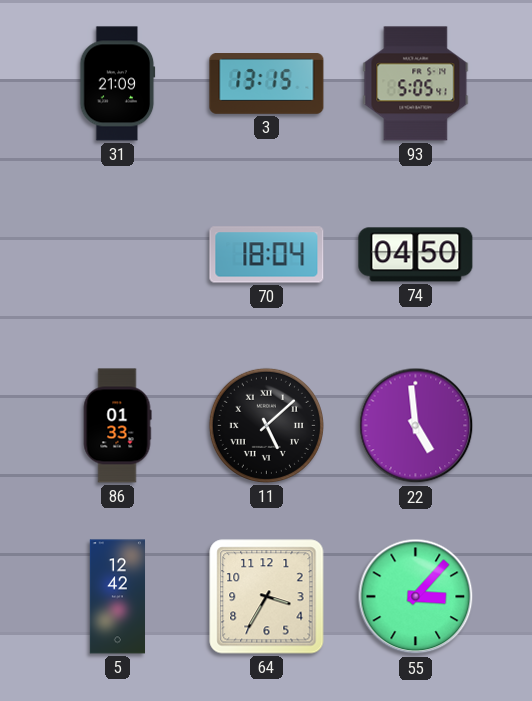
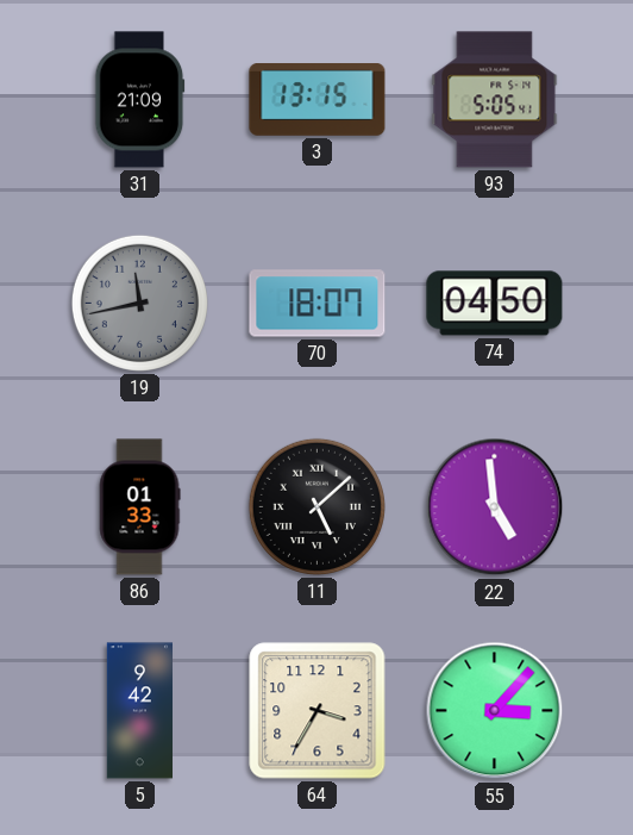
19: none -> 11:43 (139, 303)
70: 18:04 -> 18:07 (318, 304)
5: 12:42 -> 9:42 (139, 711)
